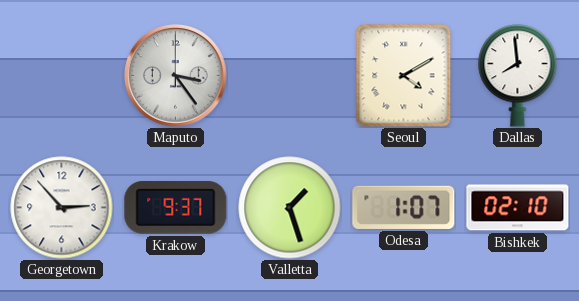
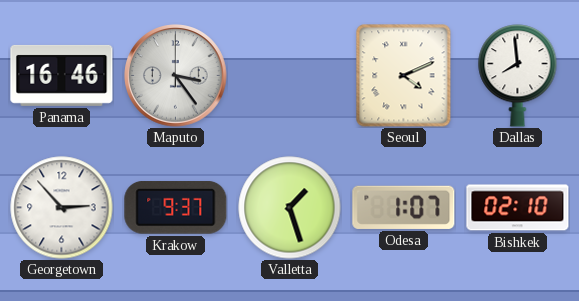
Panama: none -> 16:46 (62, 75)
Seoul: 4:10 -> 4:11 (404, 76)
